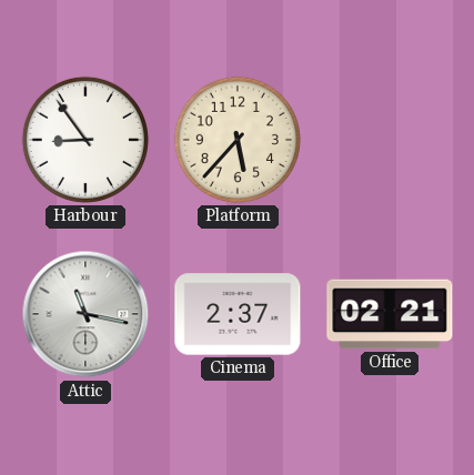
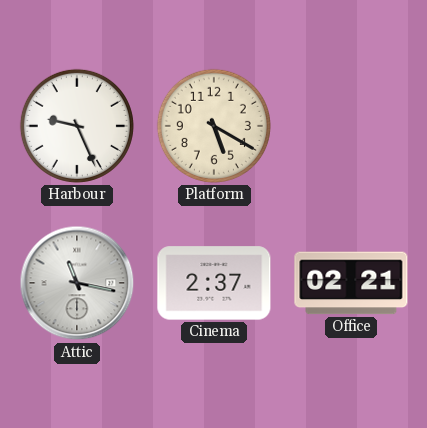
Harbour: 8:54 -> 9:26 (77, 126)
Platform: 5:37 -> 5:20 (214, 126)
